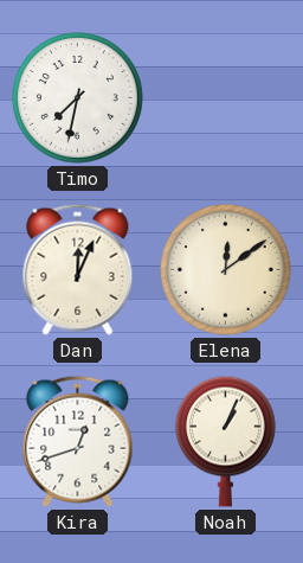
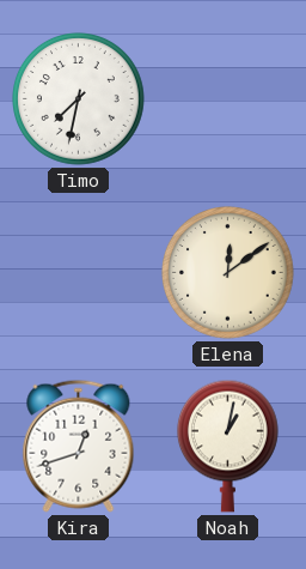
Dan: 12:04 -> none (78, 269)
Noah: 1:04 -> 1:02 (227, 446)
